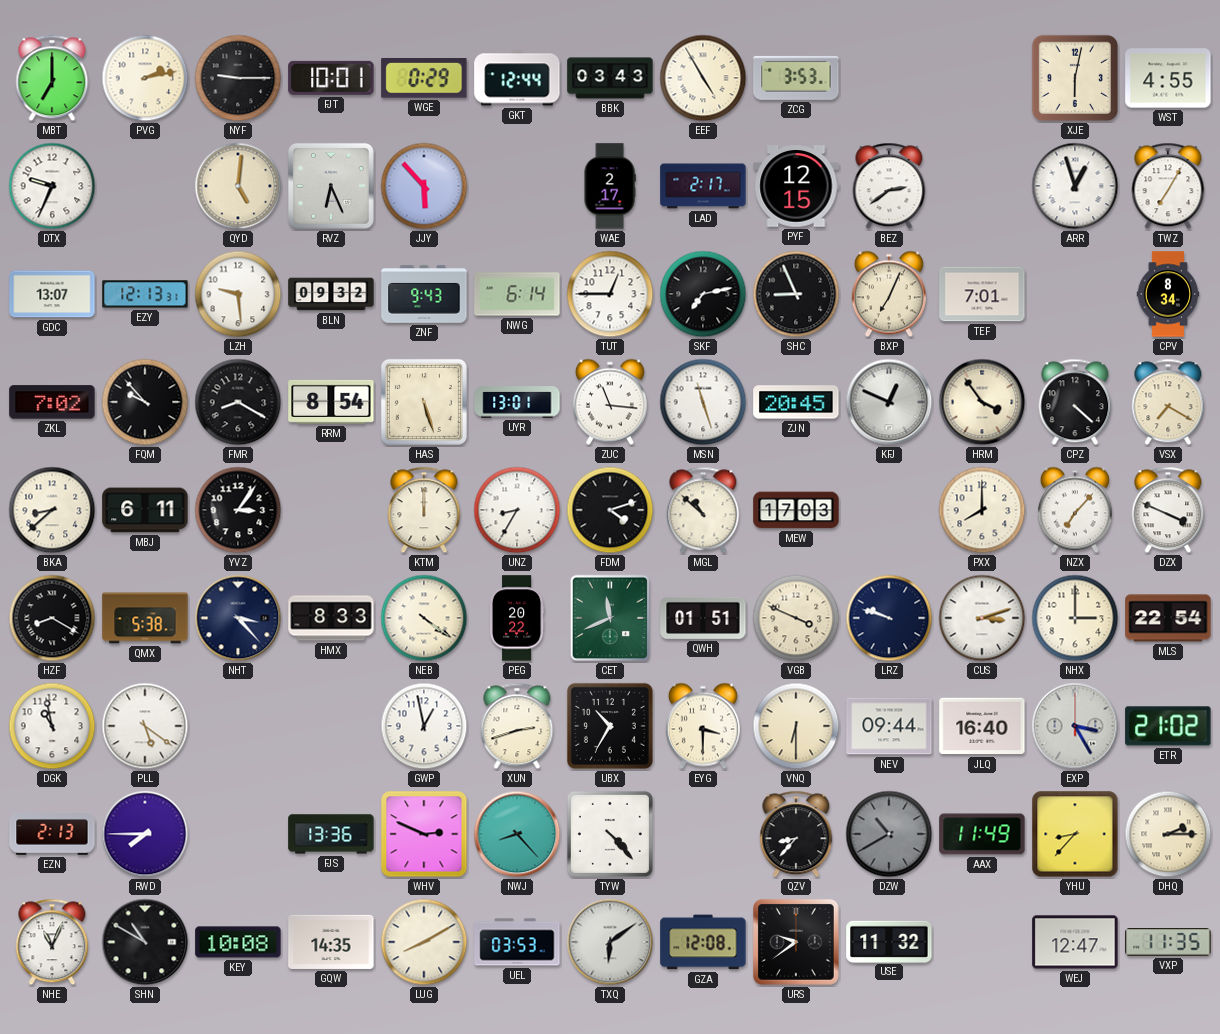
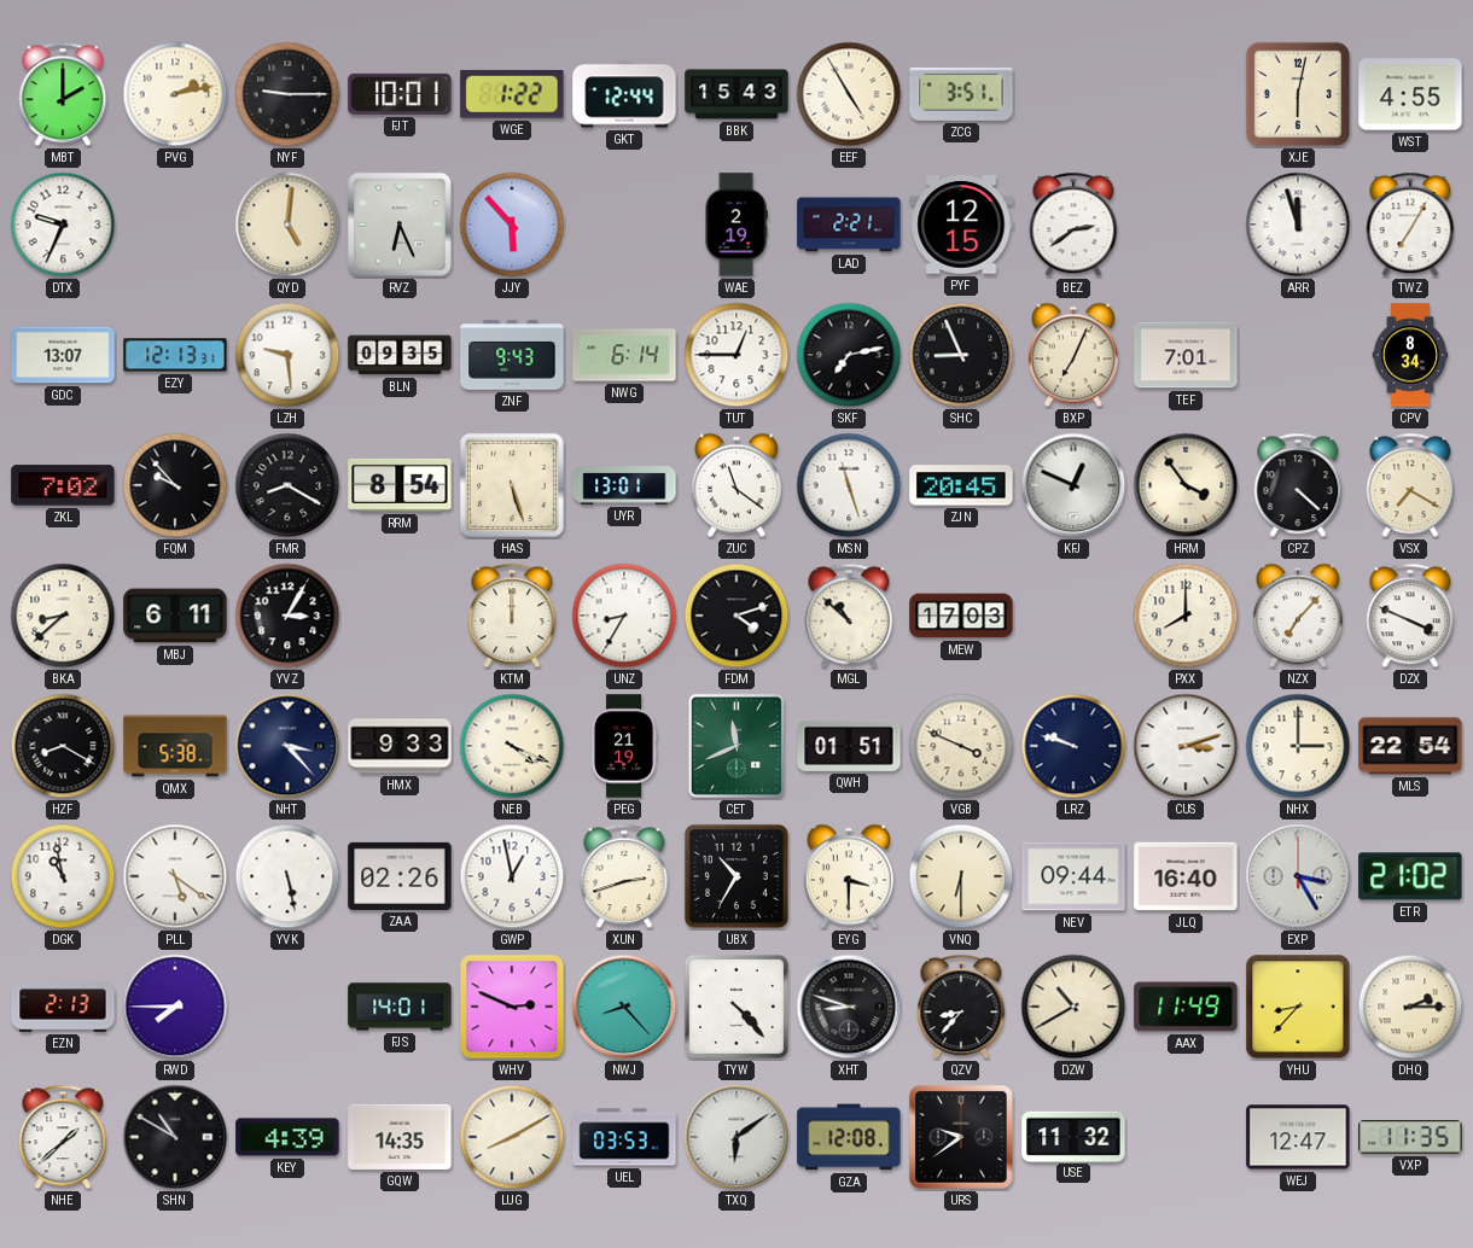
MBT: 7:00 -> 2:00 (63, 94)
WGE: 0:29 -> 1:22 (512, 95)
BBK: 03:43 -> 15:43 (736, 94)
ZCG: 3:53 -> 3:51 (961, 94)
WAE: 2:17 -> 2:19 (736, 224)
LAD: 2:17 -> 2:21 (849, 224)
ARR: 12:57 -> 11:57 (1298, 224)
BLN: 09:32 -> 09:35 (400, 355)
ZUC: 11:16 -> 11:21 (736, 485)
YVZ: 3:06 -> 3:05 (287, 616)
HMX: 8:33 -> 9:33 (400, 746)
NEB: 4:21 -> 4:19 (512, 746)
PEG: 20:22 -> 21:19 (624, 746)
YVK: none -> 5:28 (287, 876)
ZAA: none -> 02:26 (400, 876)
FJS: 13:36 -> 14:01 (400, 1007)
XHT: none -> 8:48 (849, 1007)
DZW dial: grey -> cream (1073, 1007)
NHE: 11:04 -> 1:38 (63, 1137)
KEY: 10:08 -> 4:39 (287, 1137)
